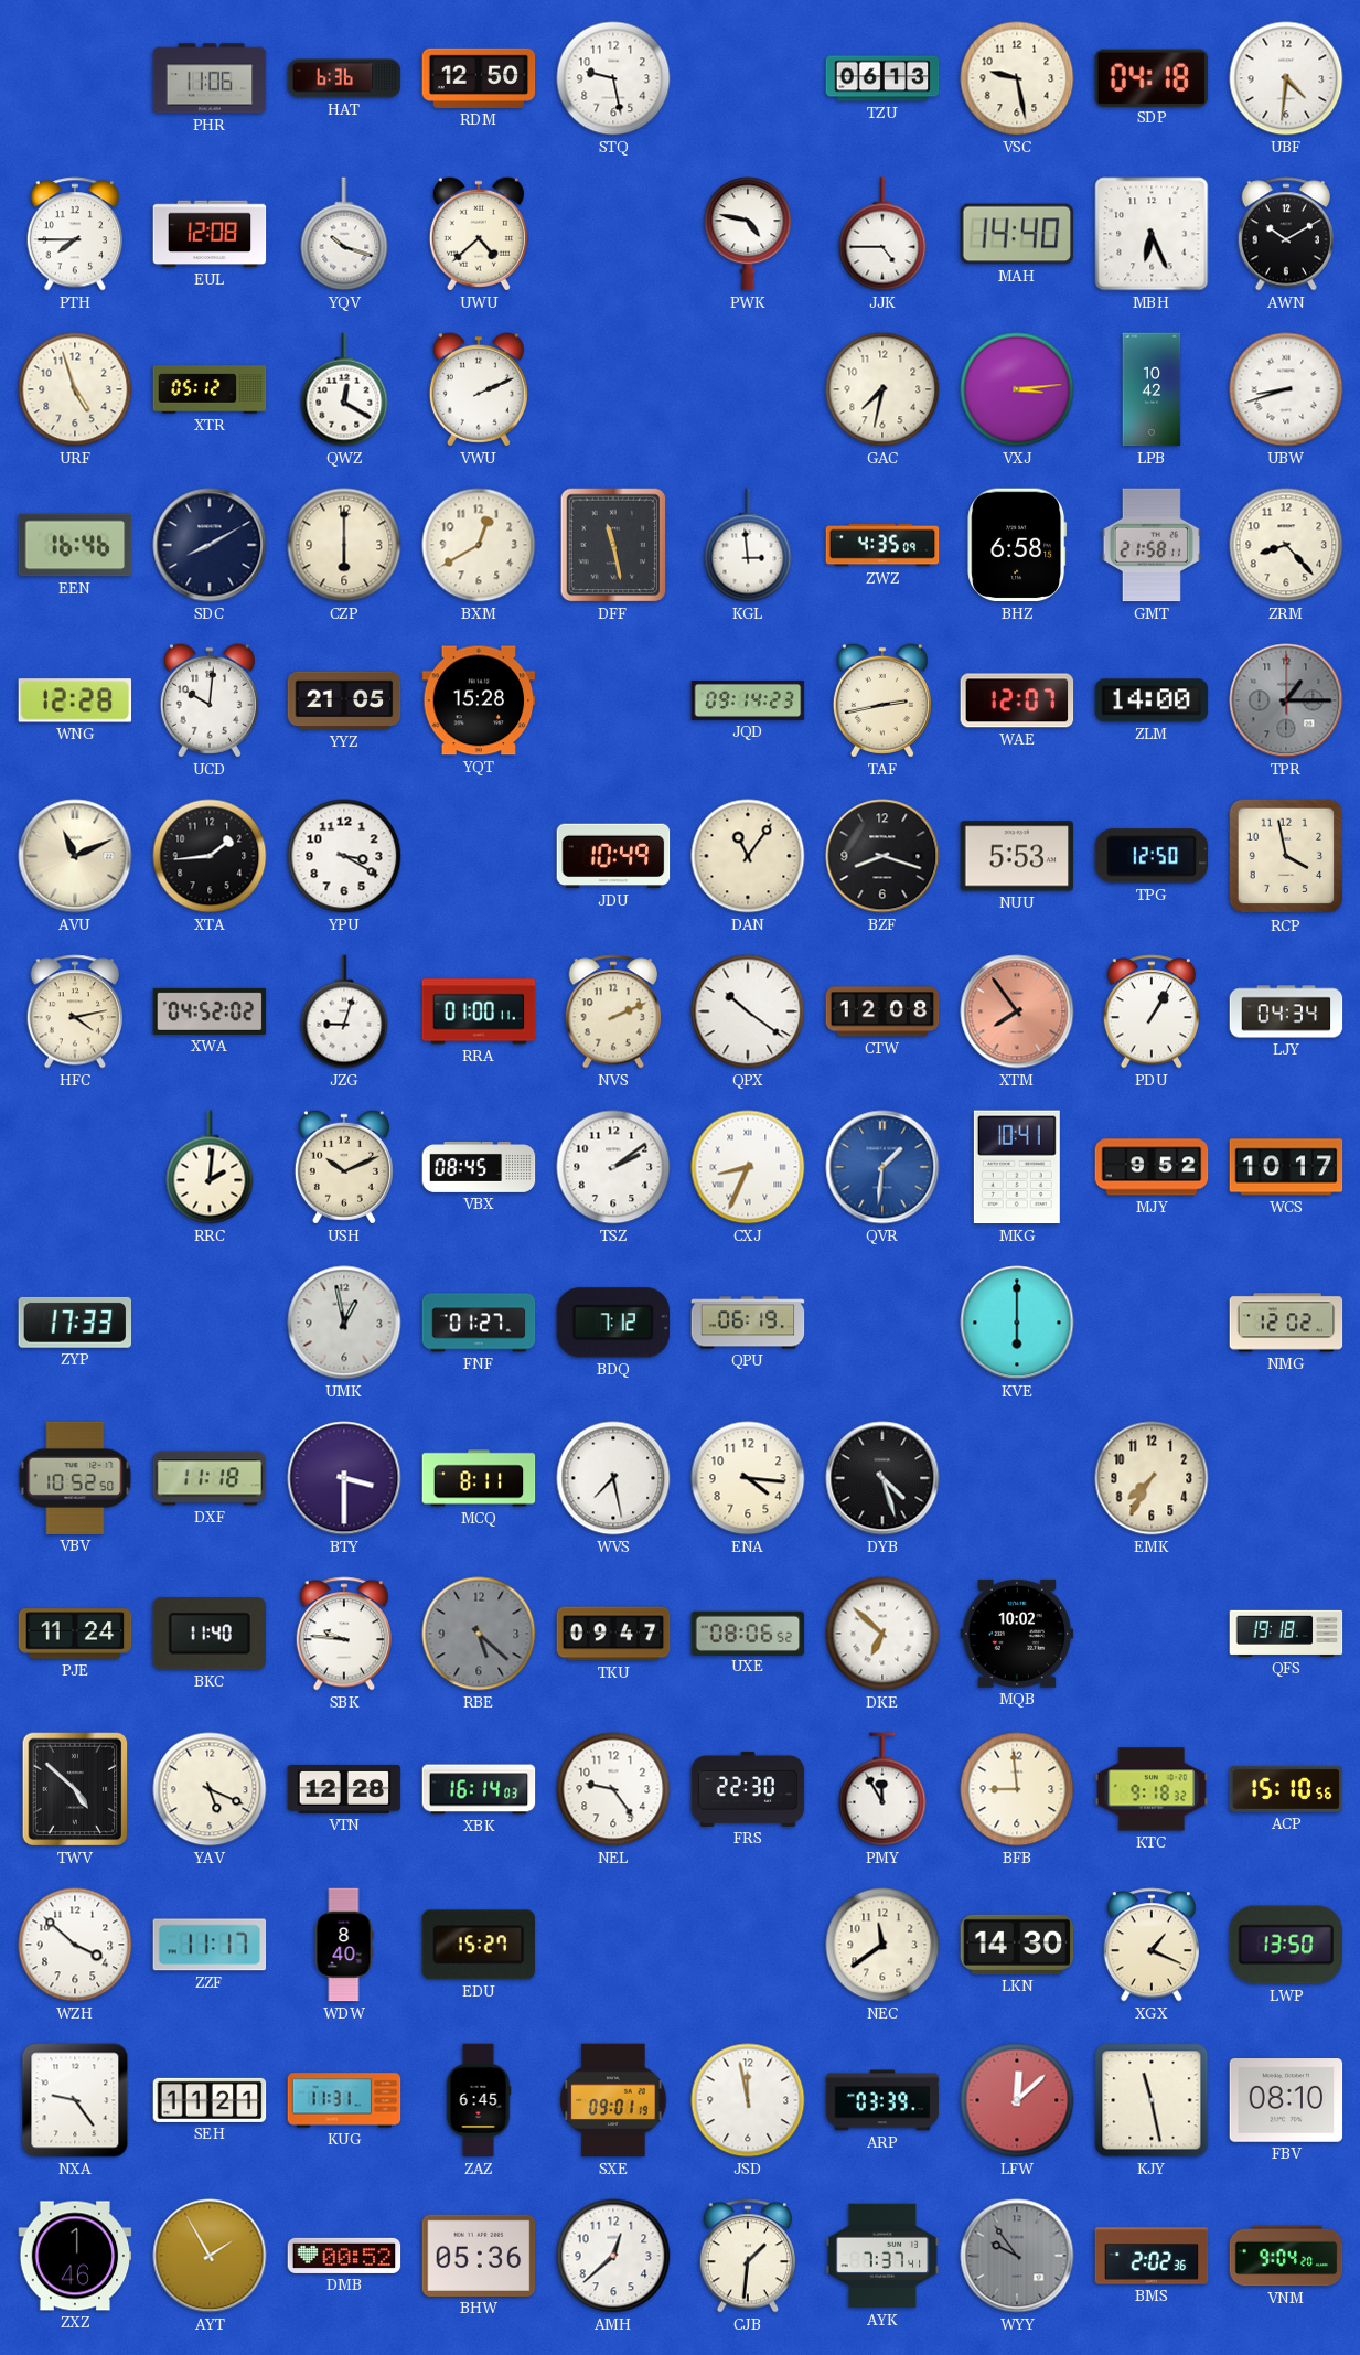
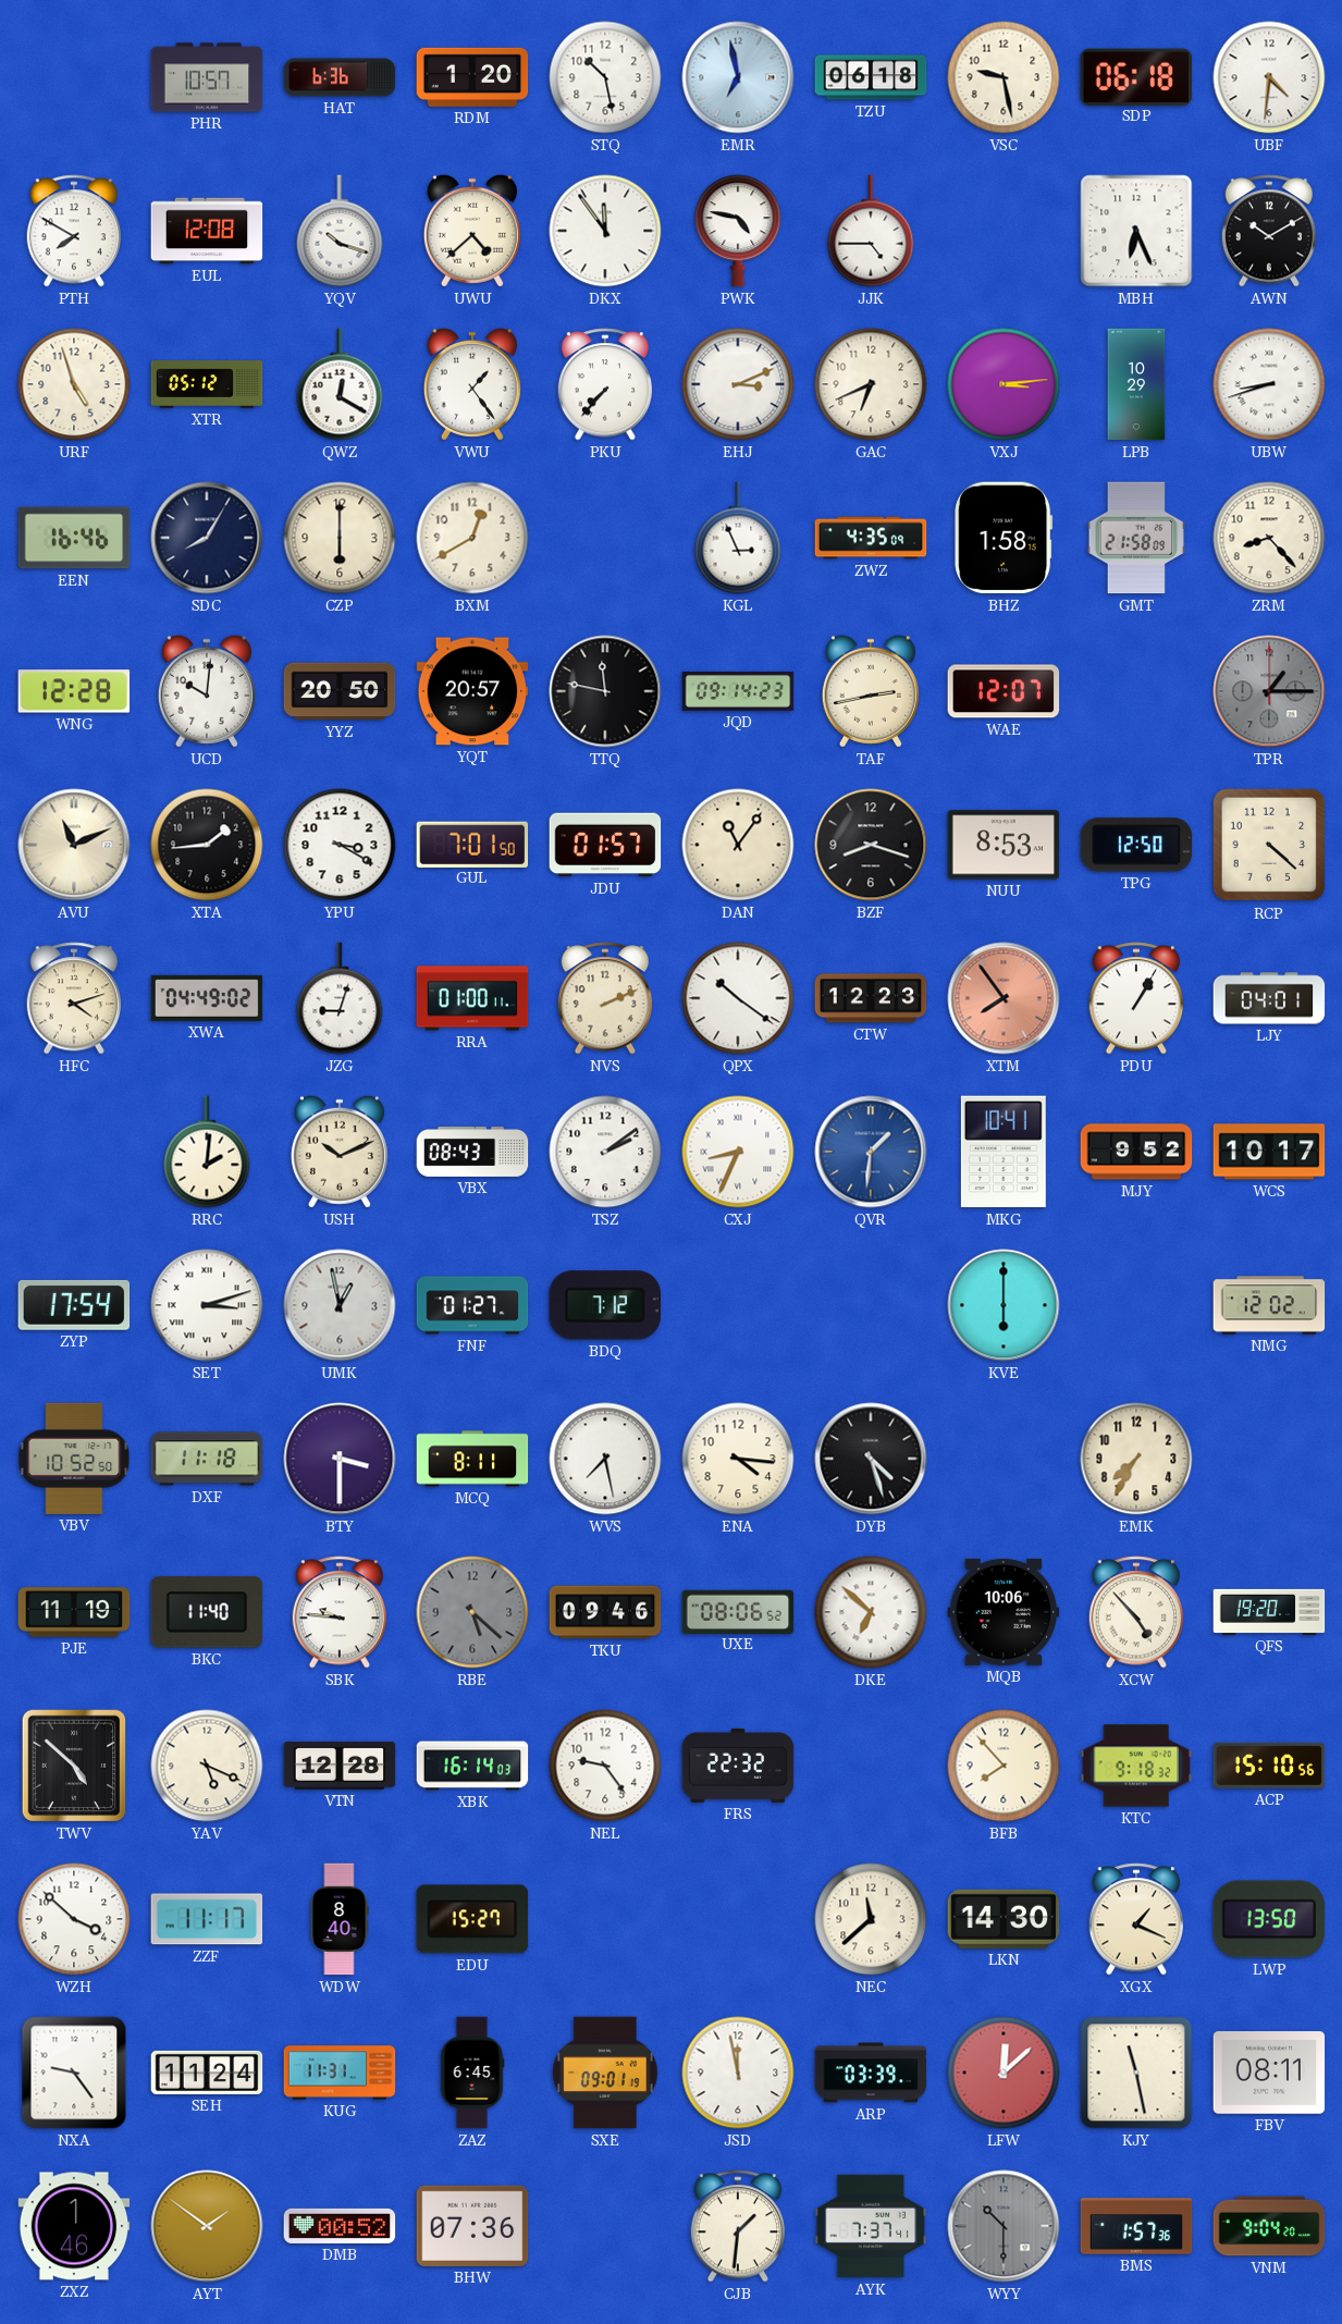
PHR: 11:06 -> 10:57 (207, 77)
RDM: 12:50 -> 1:20 (472, 77)
STQ: 9:28 -> 10:28 (605, 77)
EMR: none -> 6:58 (738, 77)
TZU: 06:13 -> 06:18 (871, 77)
SDP: 04:18 -> 06:18 (1135, 76)
PTH: 7:45 -> 7:50 (73, 231)
DKX: none -> 11:54 (605, 231)
MAH: 14:40 -> none (1017, 234)
VWU: 2:11 -> 1:24 (472, 384)
PKU: none -> 7:37 (604, 384)
EHJ: none -> 3:11 (738, 384)
GAC: 7:32 -> 6:41 (871, 384)
LPB: 10:42 -> 10:29 (1136, 384)
SDC: 8:10 -> 8:05 (207, 538)
DFF: 11:28 -> none (613, 545)
KGL: 2:59 -> 2:56 (738, 538)
BHZ: 6:58 -> 1:58 (1004, 538)
GMT: 21:58:11 -> 21:58:09 (1135, 538)
YYZ: 21:05 -> 20:50 (340, 691)
YQT: 15:28 -> 20:57 (472, 691)
TTQ: none -> 11:47 (605, 691)
ZLM: 14:00 -> none (1152, 700)
GUL: none -> 7:01 (472, 844)
JDU: 10:49 -> 01:57 (605, 845)
NUU: 5:53 -> 8:53 (1004, 845)
RCP: 3:58 -> 4:22 (1269, 845)
HFC: 4:13 -> 4:12 (73, 998)
XWA: 04:52 -> 04:49 (207, 998)
CTW: 12:08 -> 12:23 (871, 998)
LJY: 04:34 -> 04:01 (1269, 998)
VBX: 08:45 -> 08:43 (472, 1152)
ZYP: 17:33 -> 17:54 (74, 1305)
SET: none -> 3:12 (207, 1305)
QPU: 06:19 -> none (748, 1323)
PJE: 11:24 -> 11:19 (74, 1612)
TKU: 09:47 -> 09:46 (605, 1612)
MQB: 10:02 -> 10:06 (1004, 1612)
XCW: none -> 4:53 (1135, 1612)
QFS: 19:18 -> 19:20 (1269, 1612)
FRS: 22:30 -> 22:32 (738, 1766)
PMY: 11:55 -> none (882, 1789)
BFB: 8:59 -> 7:53 (1004, 1766)
NEC: 11:39 -> 11:38 (871, 1919)
SEH: 11:21 -> 11:24 (207, 2073)
FBV: 08:10 -> 08:11 (1269, 2073)
AYT: 1:55 -> 1:51 (207, 2226)
BHW: 05:36 -> 07:36 (472, 2226)
AMH: 12:38 -> none (613, 2256)
WYY: 9:54 -> 10:30 (1004, 2226)
BMS: 2:02 -> 1:57 (1136, 2226)
